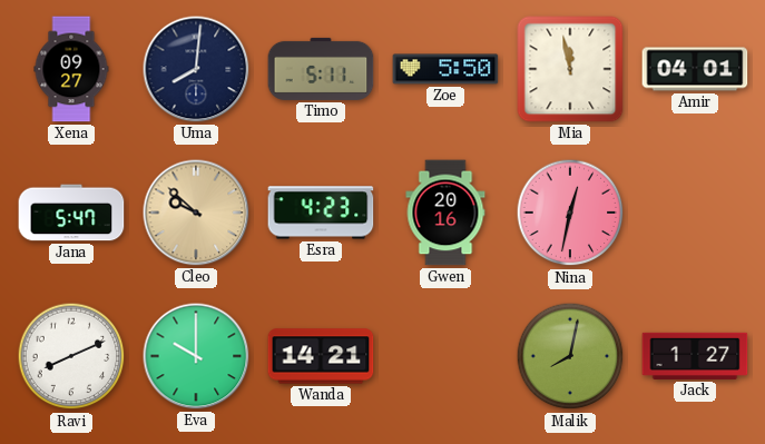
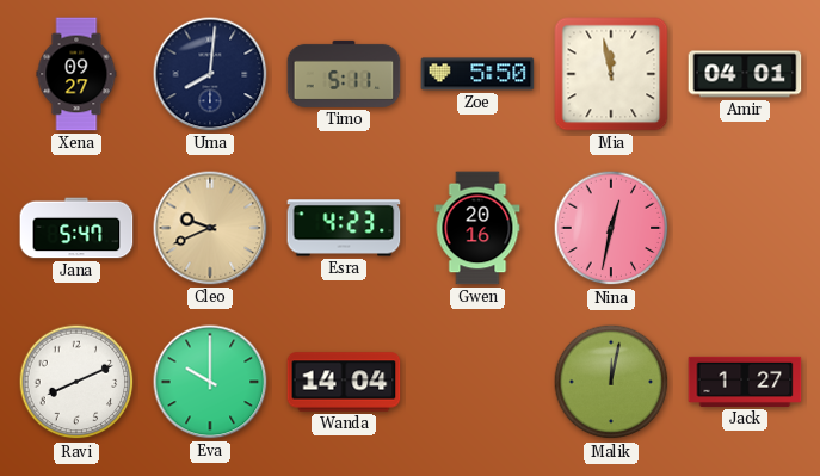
Cleo: 9:52 -> 9:41 (210, 228)
Wanda: 14:21 -> 14:04 (344, 382)
Malik: 8:02 -> 12:02 (611, 382)
